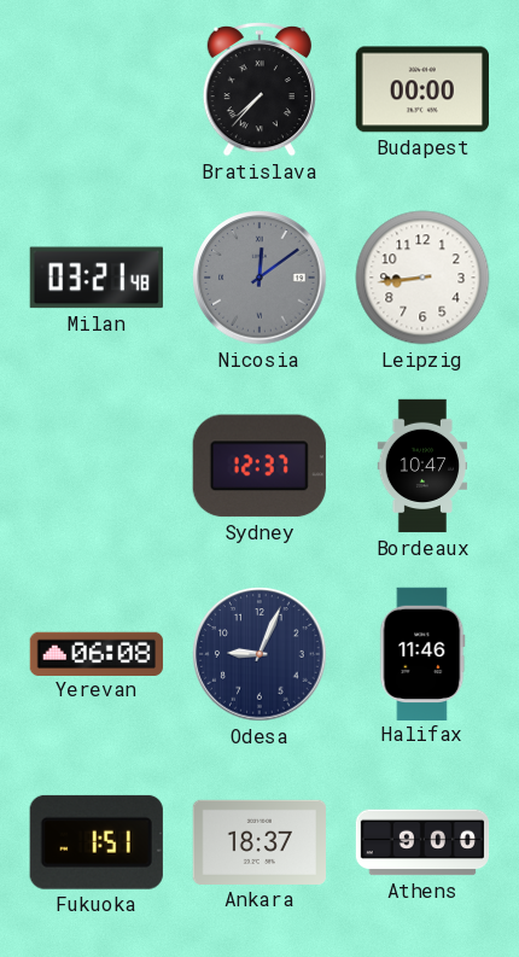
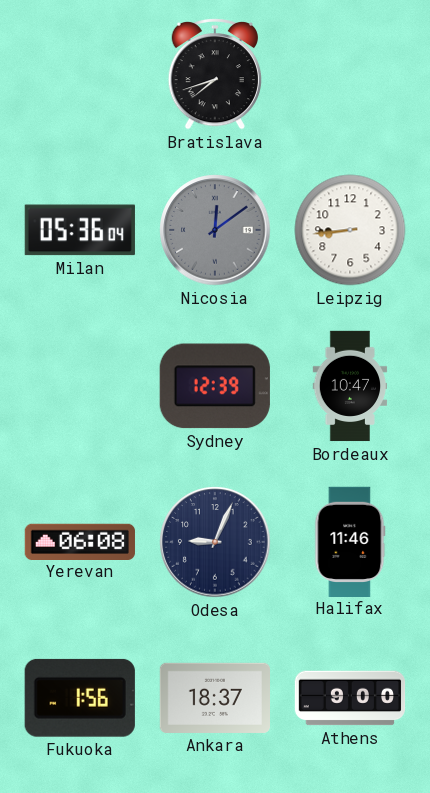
Bratislava: 7:37 -> 7:42 (214, 74)
Budapest: 00:00 -> none (422, 89)
Milan: 03:21 -> 05:36 (80, 230)
Sydney: 12:37 -> 12:39 (215, 386)
Fukuoka: 1:51 -> 1:56 (80, 698)
